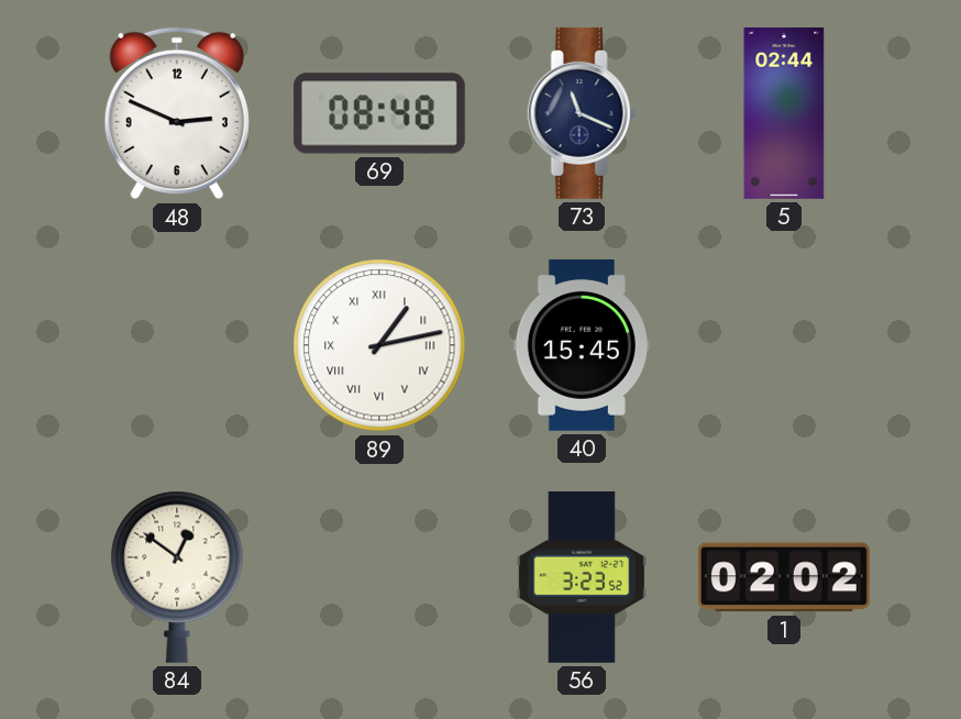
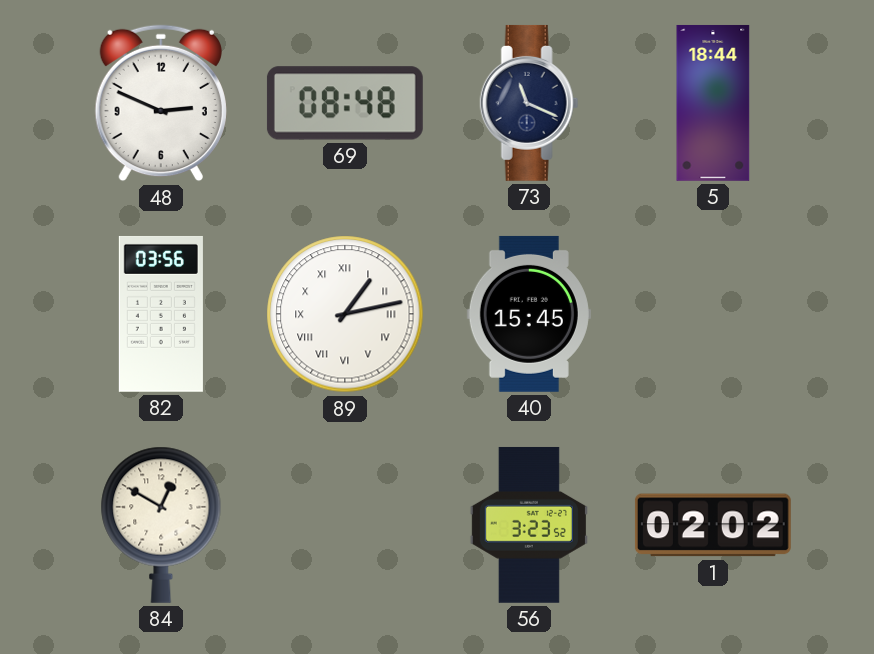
5: 02:44 -> 18:44 (713, 103)
82: none -> 03:56 (161, 314)
84: 12:51 -> 12:50 (161, 525)
